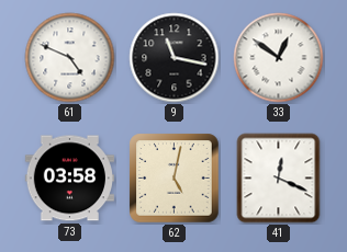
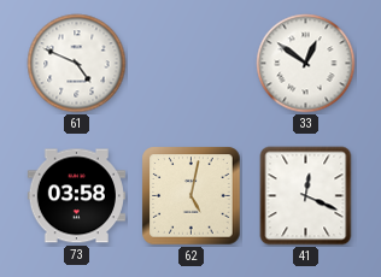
9: 11:17 -> none (175, 58)
